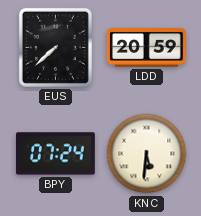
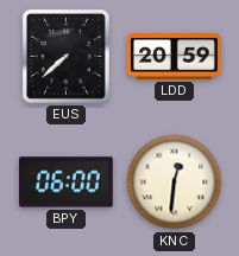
BPY: 07:24 -> 06:00 (67, 183)
KNC: 5:31 -> 12:31 (175, 183)
